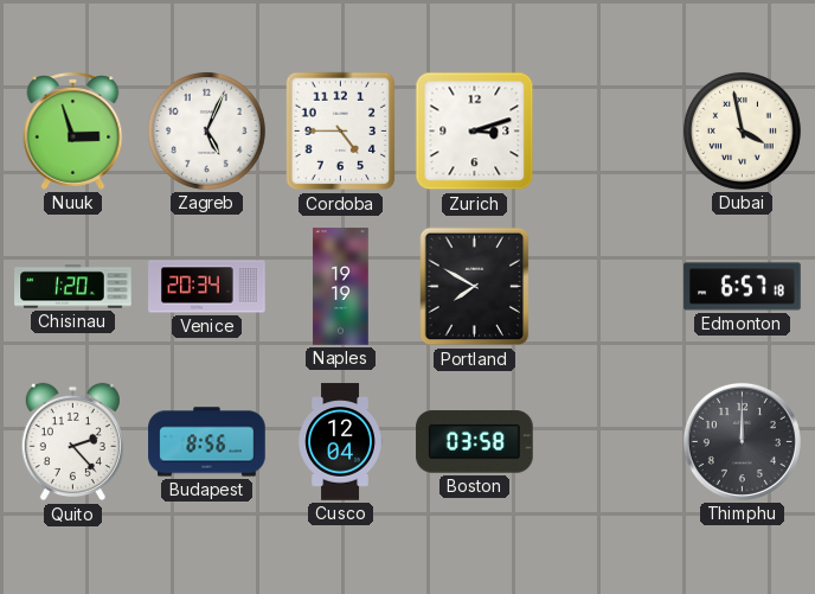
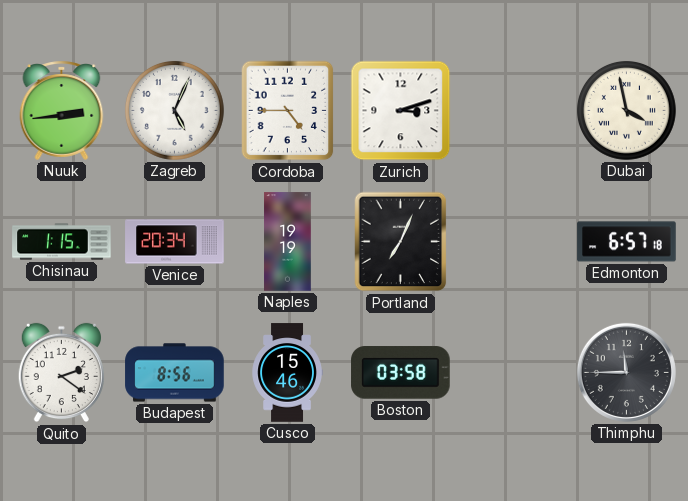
Nuuk: 2:57 -> 2:44 (62, 110)
Chisinau: 1:20 -> 1:15 (62, 242)
Portland: 7:50 -> 7:04 (401, 242)
Quito: 2:23 -> 2:21 (61, 373)
Cusco: 12:04 -> 15:46 (287, 373)
Thimphu: 12:00 -> 11:45 (626, 372)
